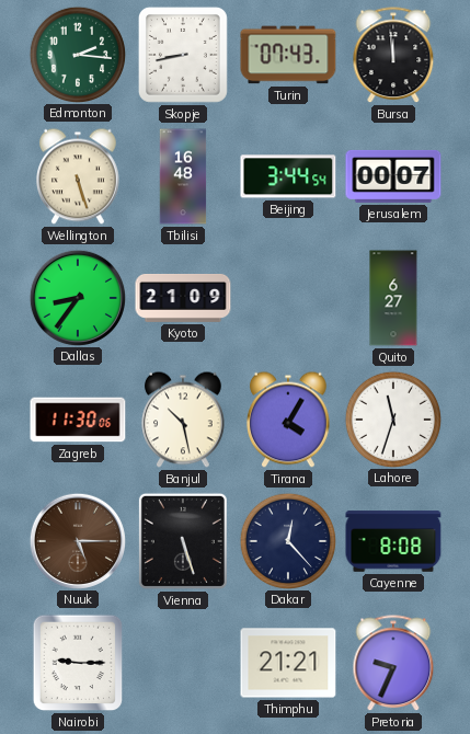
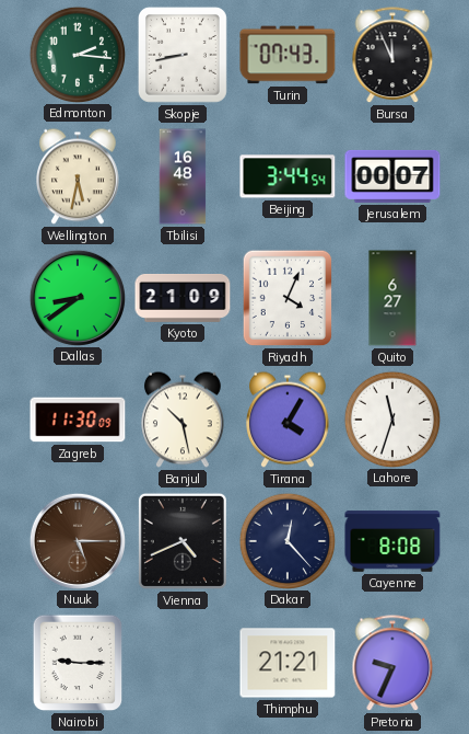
Bursa: 11:59 -> 11:56 (392, 56)
Wellington: 5:27 -> 5:32 (79, 176)
Dallas: 8:36 -> 8:39 (77, 297)
Riyadh: none -> 4:04 (288, 298)
Zagreb: 11:30:06 -> 11:30:09 (78, 420)
Vienna: 5:27 -> 4:41 (183, 541)
